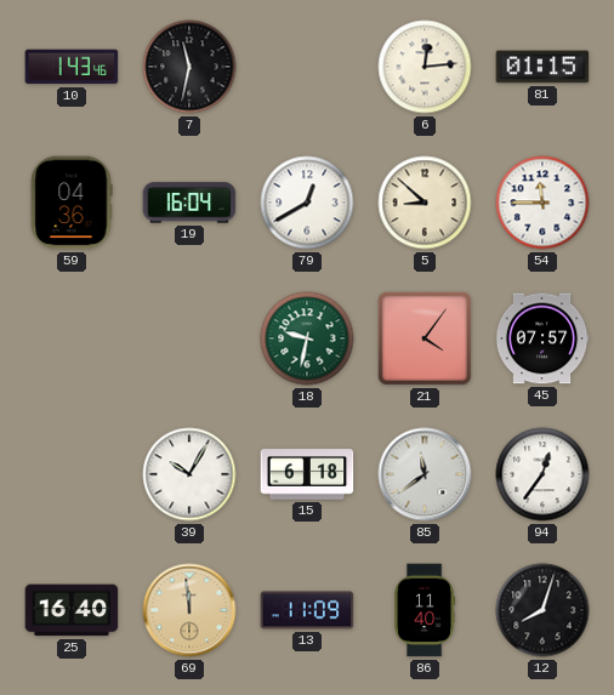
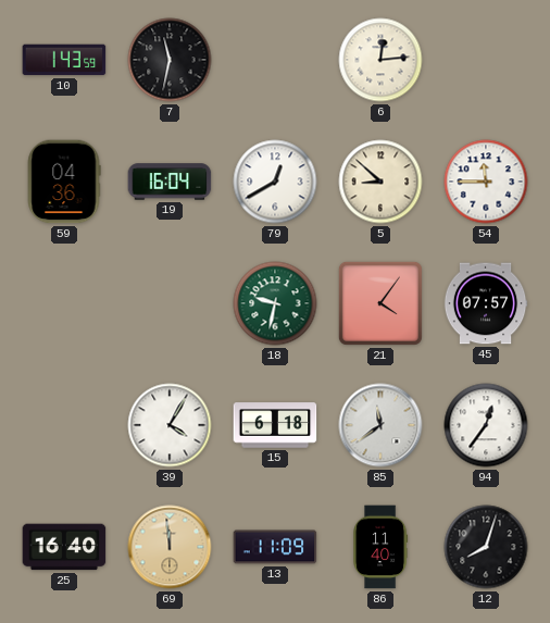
10: 1:43:46 -> 1:43:59 (64, 60)
81: 01:15 -> none (542, 67)
39: 10:05 -> 4:05 (170, 425)
